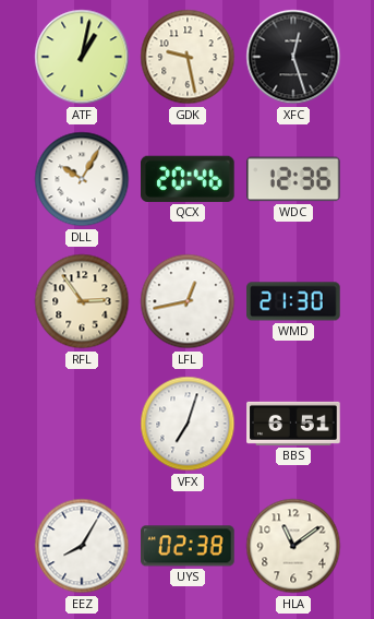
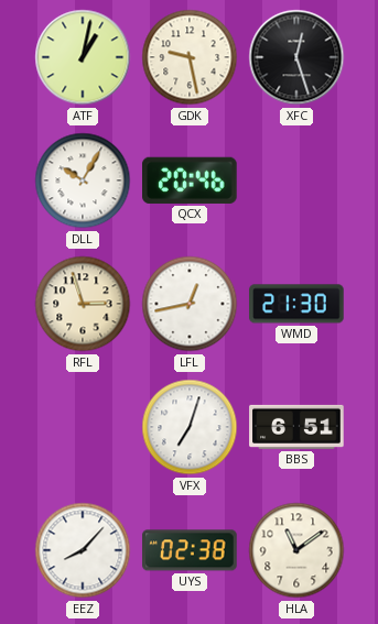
WDC: 12:36 -> none (293, 179)
RFL: 2:54 -> 2:57 (83, 304)
EEZ: 8:05 -> 8:07 (83, 550)
